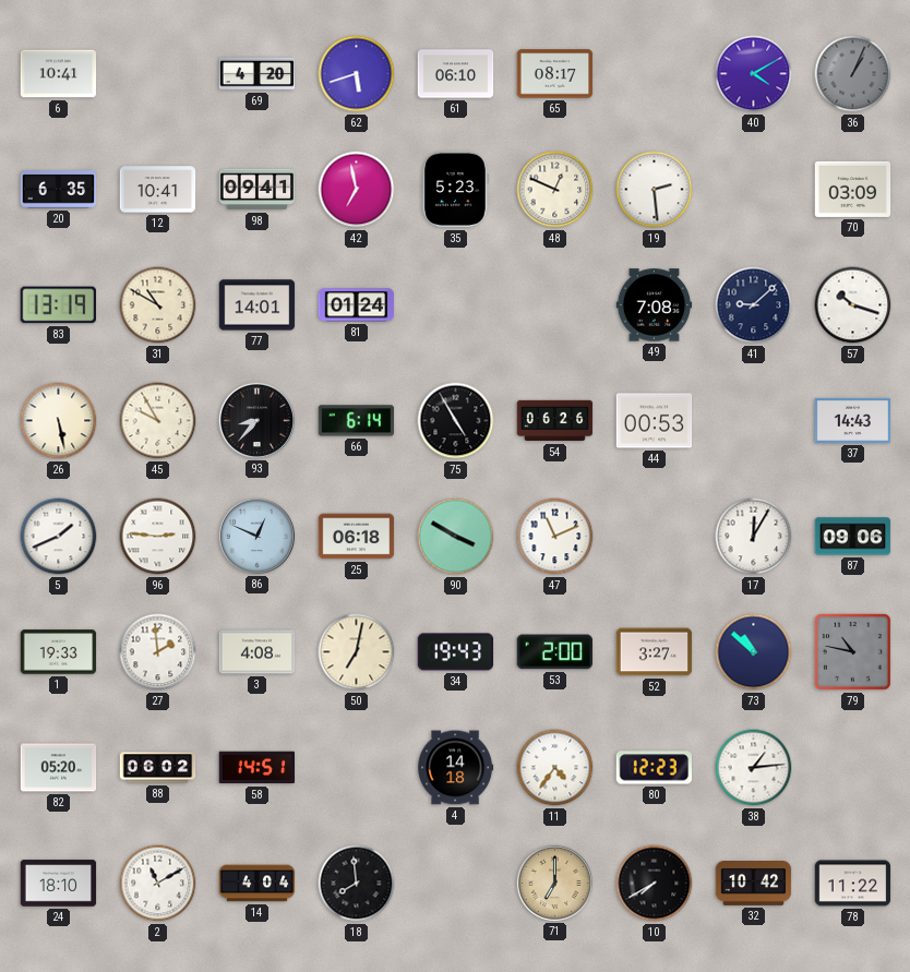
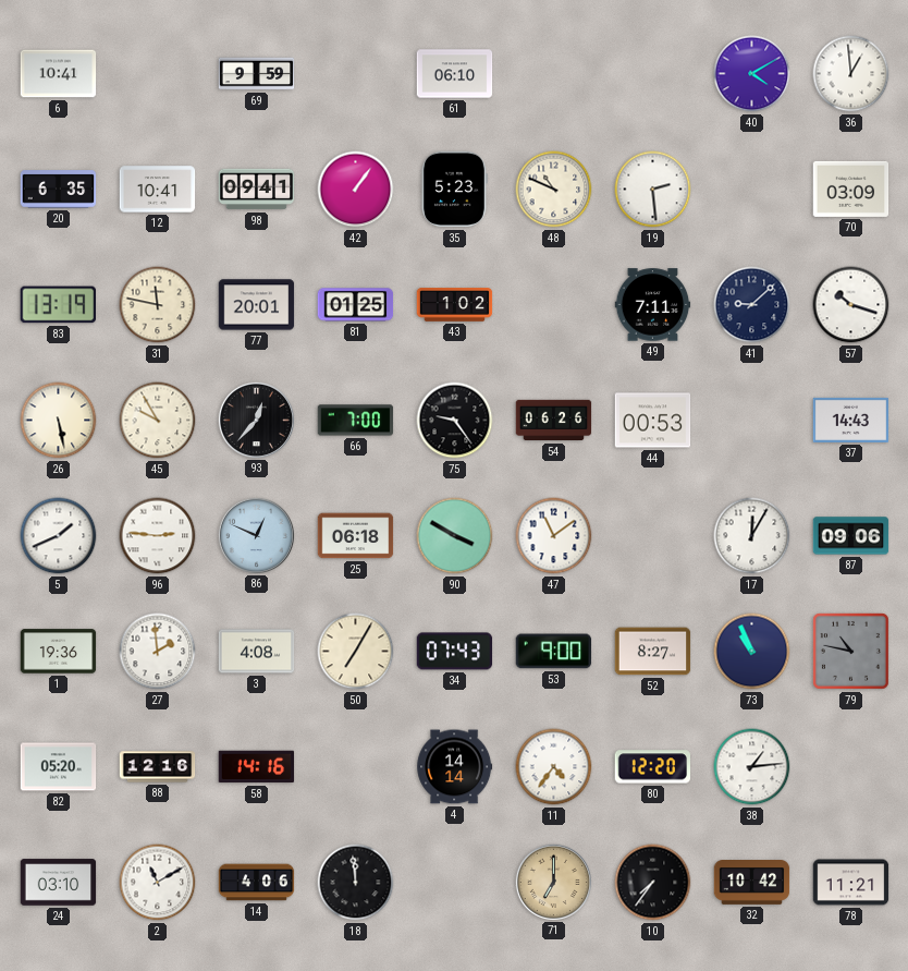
69: 4:20 -> 9:59 (257, 74)
62: 5:42 -> none (357, 74)
65: 08:17 -> none (555, 74)
36: 1:04 -> 12:59 (851, 74)
36 dial: grey -> white (851, 74)
42: 6:58 -> 1:06 (356, 190)
48: 12:49 -> 10:49 (554, 190)
31: 10:50 -> 11:47 (158, 305)
77: 14:01 -> 20:01 (257, 305)
81: 01:24 -> 01:25 (356, 305)
43: none -> 1:02 (455, 305)
49: 7:08 -> 7:11 (653, 305)
93: 8:37 -> 12:37 (256, 420)
66: 6:14 -> 7:00 (356, 421)
75: 4:55 -> 9:24 (455, 421)
47: 11:11 -> 11:09 (554, 536)
1: 19:33 -> 19:36 (59, 652)
50: 7:02 -> 7:05 (356, 652)
34: 19:43 -> 07:43 (455, 652)
53: 2:00 -> 9:00 (554, 652)
52: 3:27 -> 8:27 (653, 652)
73: 10:52 -> 10:56 (752, 652)
88: 06:02 -> 12:16 (158, 767)
58: 14:51 -> 14:16 (257, 767)
4: 14:18 -> 14:14 (455, 767)
80: 12:23 -> 12:20 (653, 767)
24: 18:10 -> 03:10 (59, 883)
14: 4:04 -> 4:06 (257, 883)
18: 7:59 -> 11:59 (356, 883)
10: 7:40 -> 7:36 (653, 883)
78: 11:22 -> 11:21 (851, 883)
